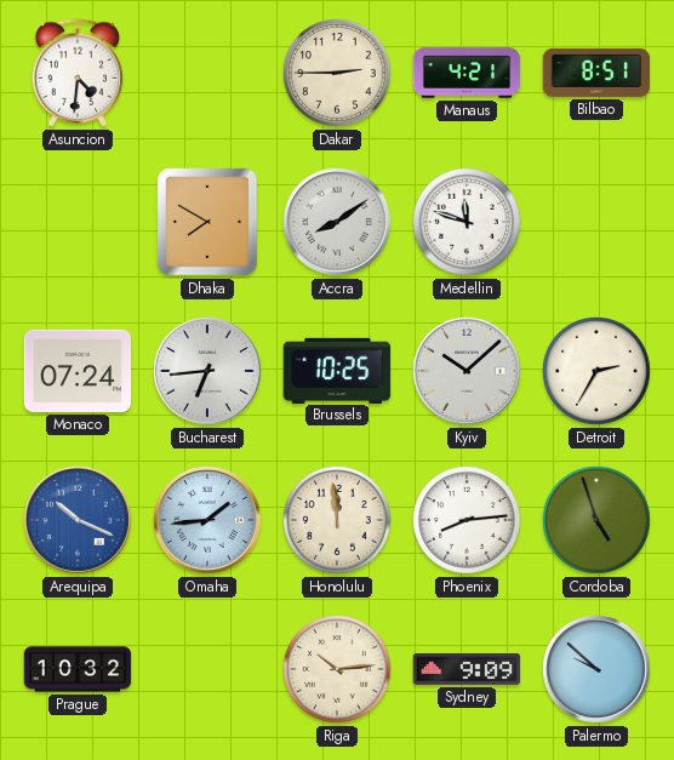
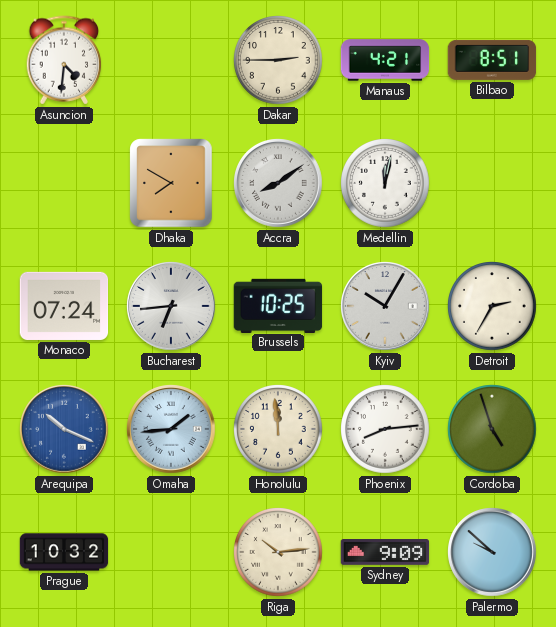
Medellin: 11:48 -> 12:02 (385, 183)
Kyiv: 10:08 -> 10:05 (385, 306)
